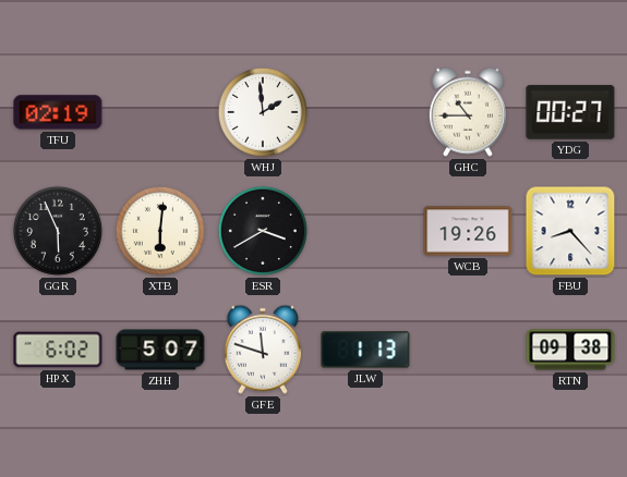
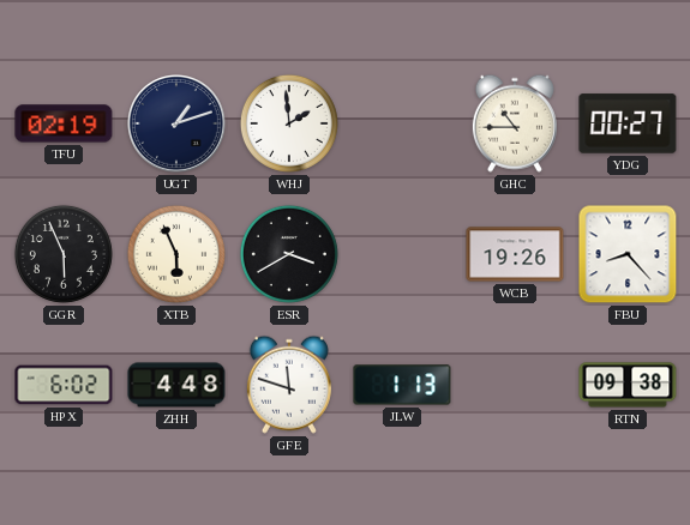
UGT: none -> 1:12 (178, 125)
XTB: 6:01 -> 5:56 (176, 254)
ZHH: 5:07 -> 4:48 (176, 385)
